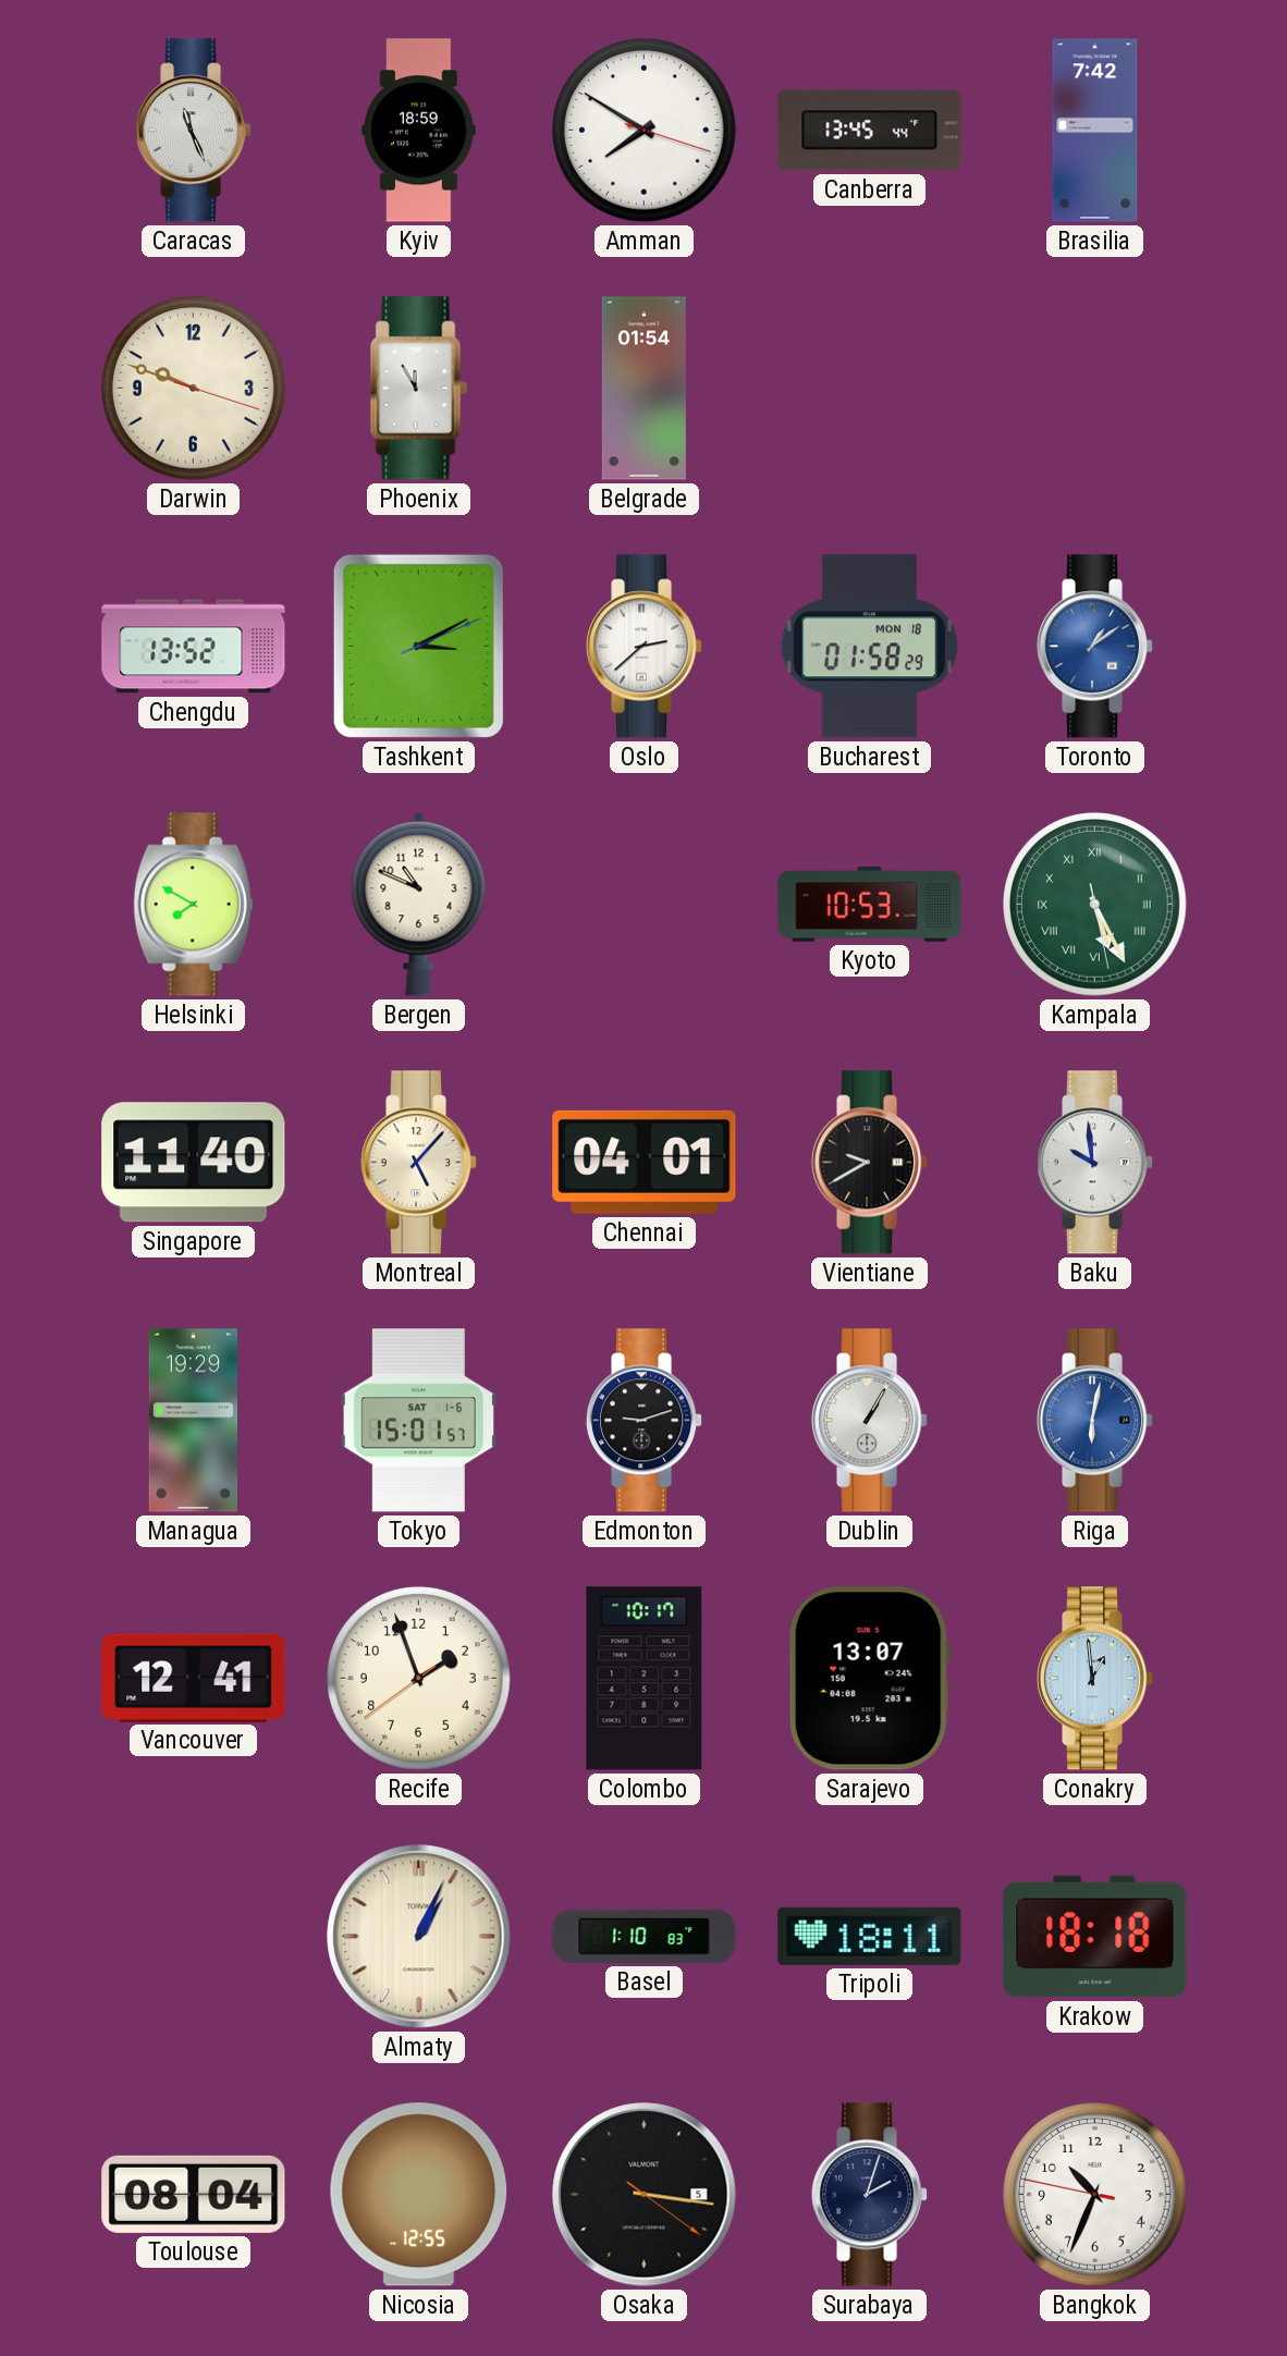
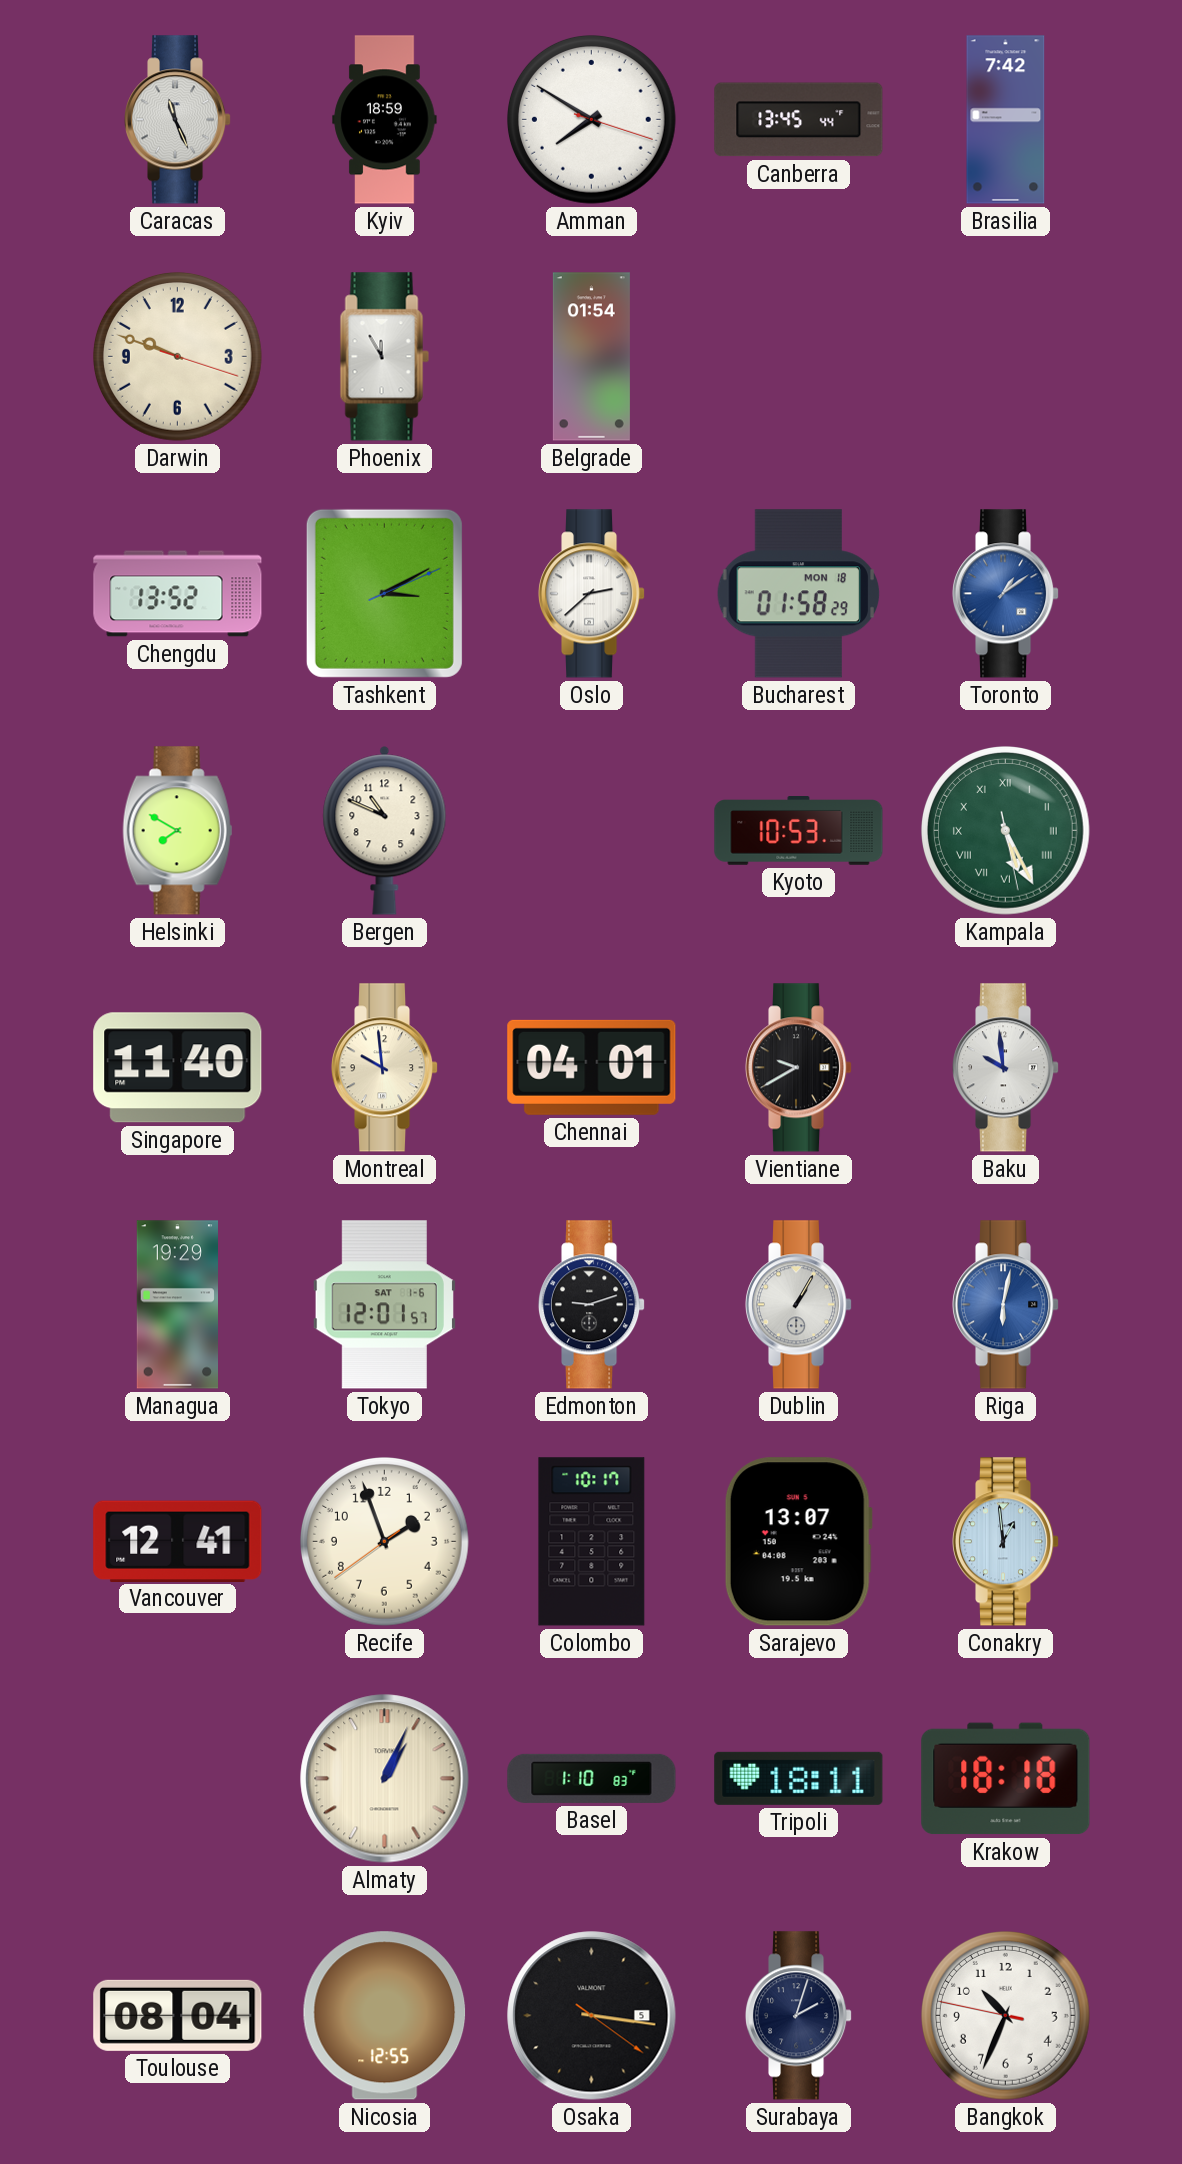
Montreal: 5:07 -> 9:59 (385, 1068)
Tokyo: 15:01 -> 12:01 (384, 1305)
